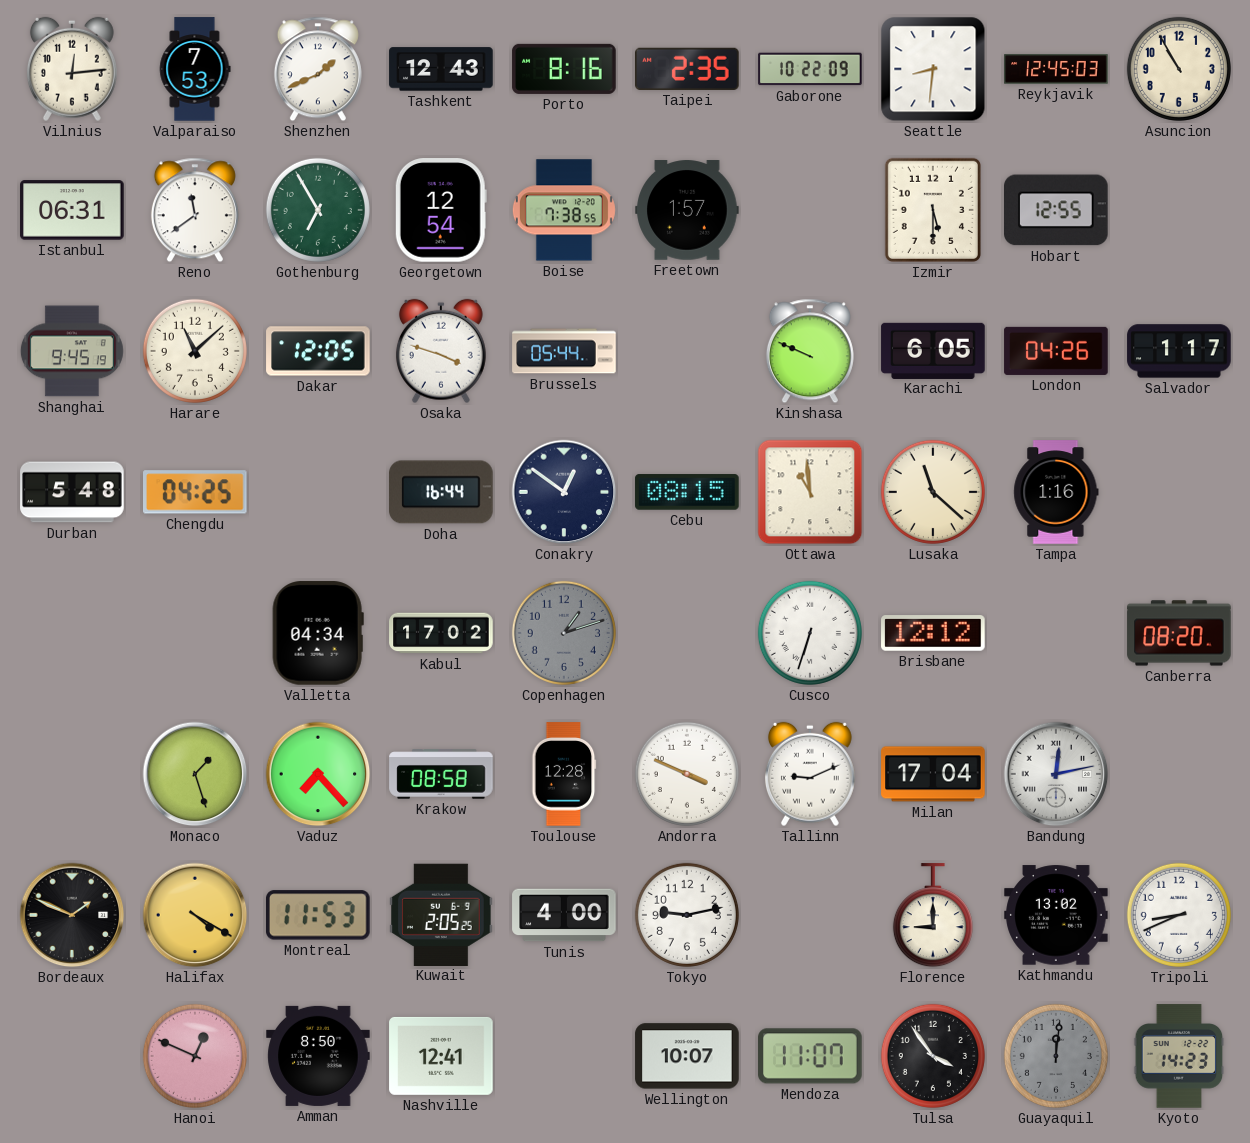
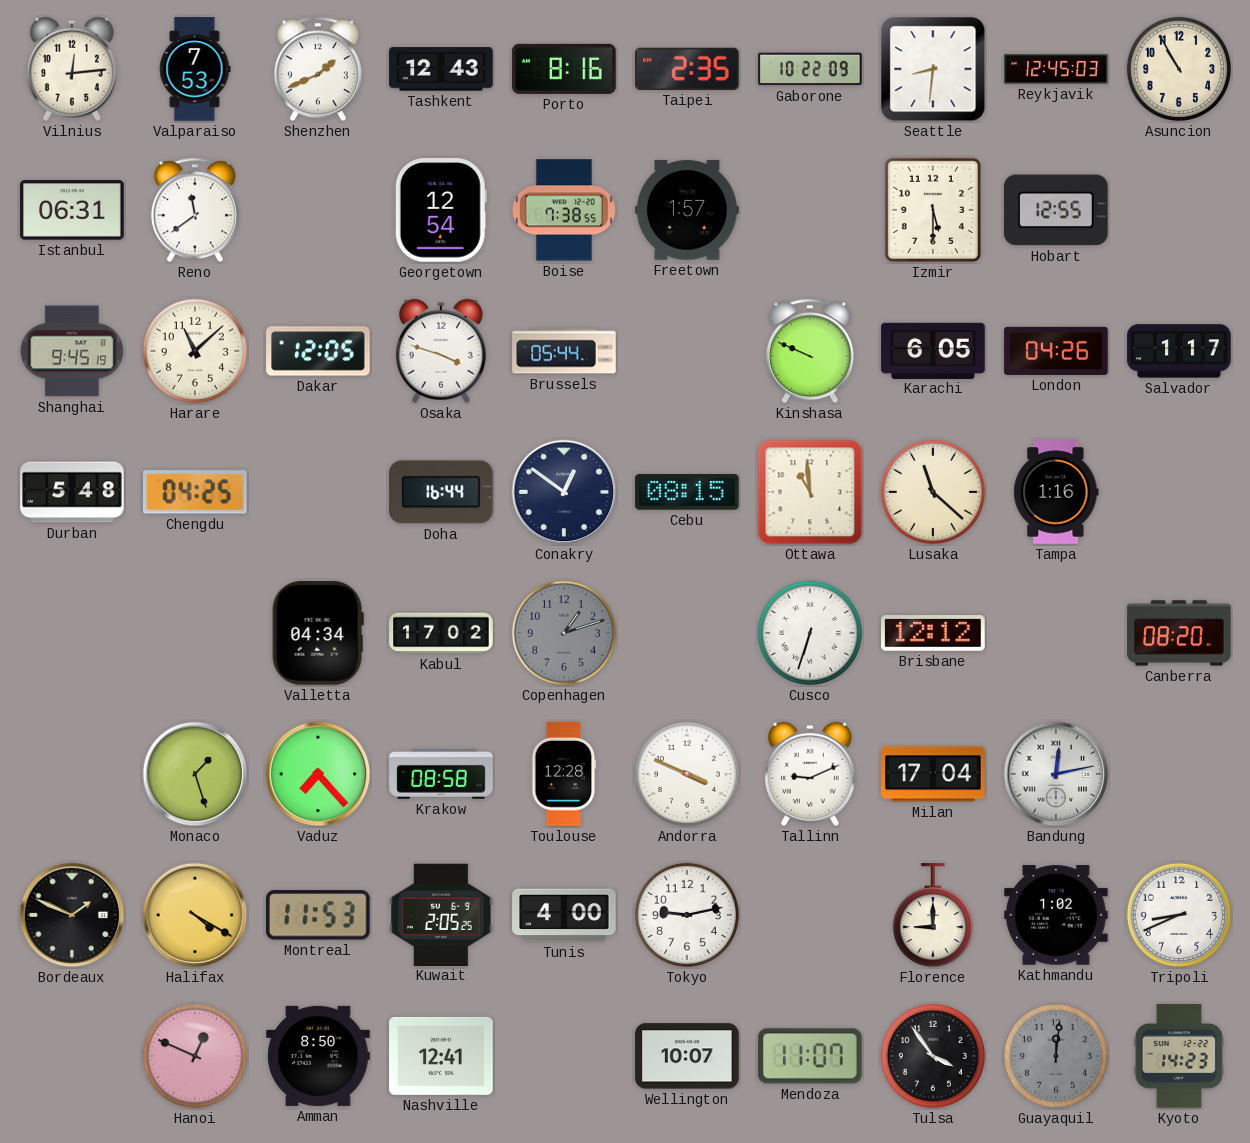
Gothenburg: 6:55 -> none (318, 210)
Kathmandu: 13:02 -> 1:02 (1056, 915)
